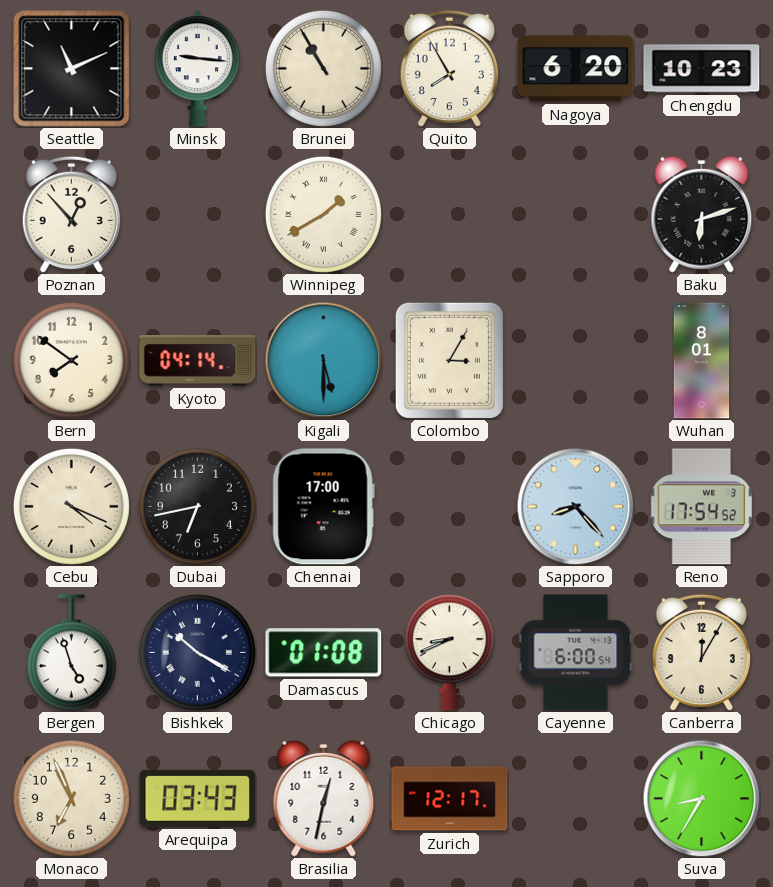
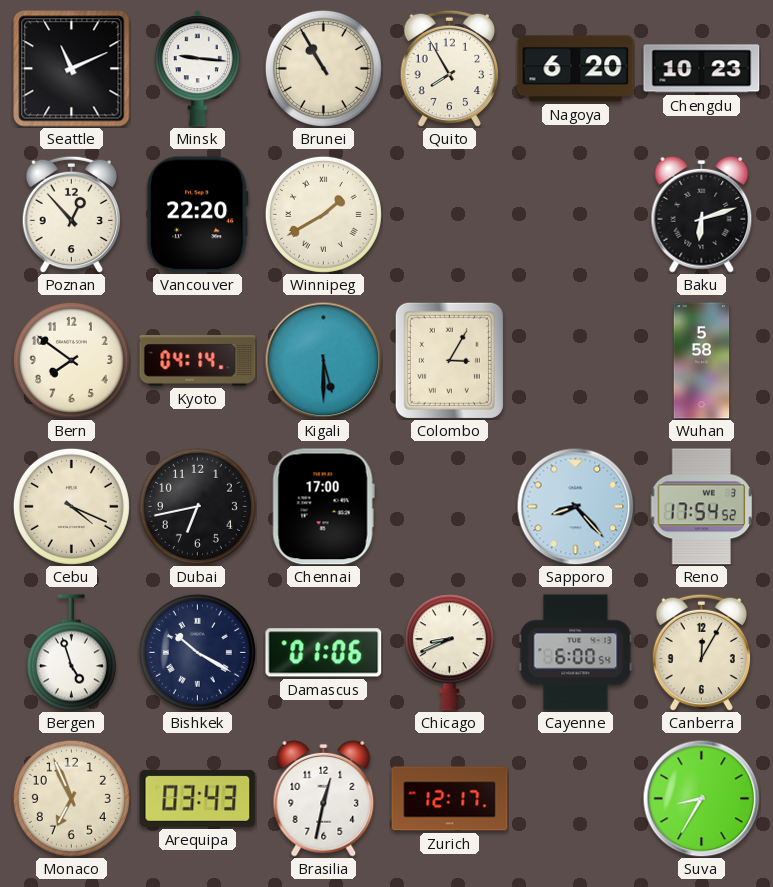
Vancouver: none -> 22:20 (197, 215)
Wuhan: 8:01 -> 5:58 (702, 361)
Damascus: 01:08 -> 01:06 (324, 653)
